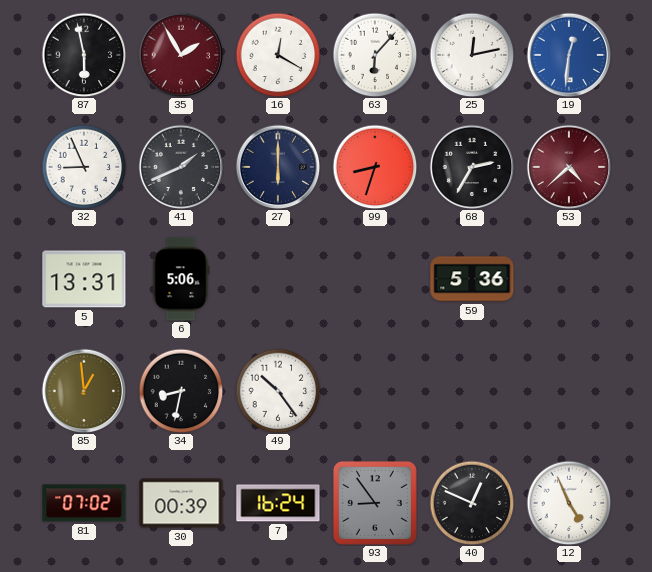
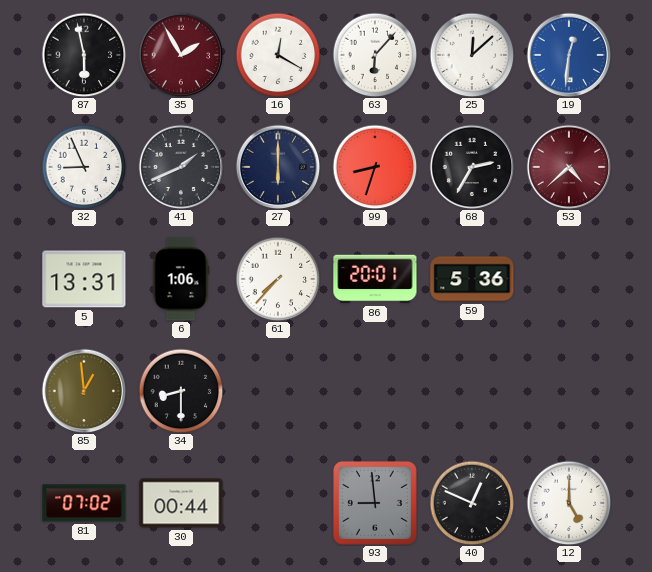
25: 12:13 -> 12:08 (472, 55)
6: 5:06 -> 1:06 (181, 279)
61: none -> 7:37 (278, 279)
86: none -> 20:01 (375, 279)
34: 8:32 -> 8:30 (181, 391)
49: 10:24 -> none (278, 391)
30: 00:39 -> 00:44 (181, 503)
7: 16:24 -> none (278, 503)
93: 8:54 -> 8:59 (375, 503)
12: 4:56 -> 5:00 (569, 503)
